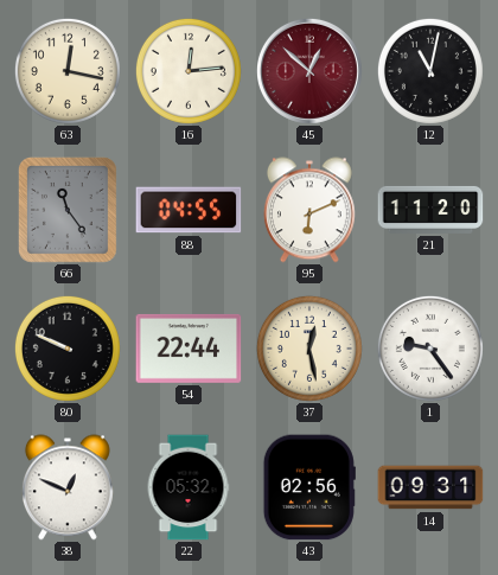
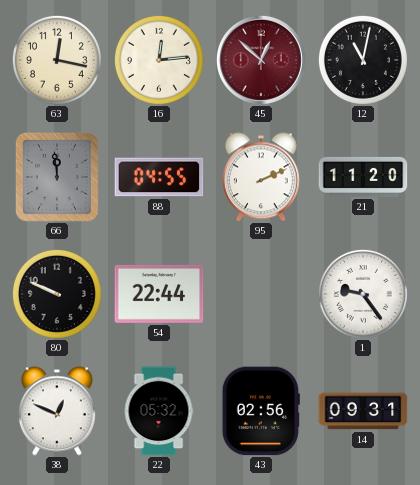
66: 11:24 -> 11:59 (57, 177)
95: 6:11 -> 2:11 (261, 177)
37: 12:28 -> none (309, 349)
